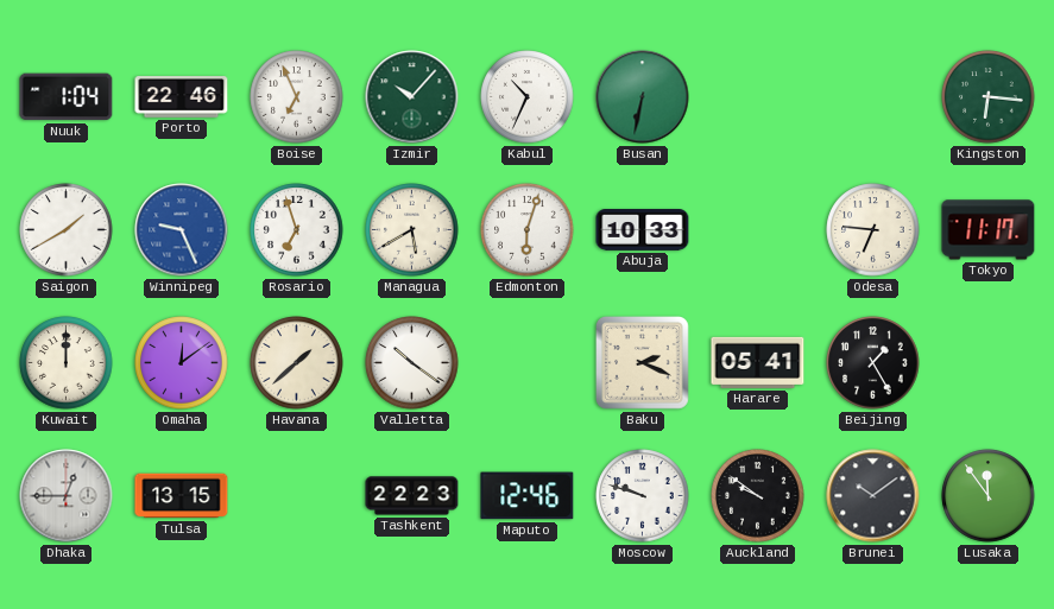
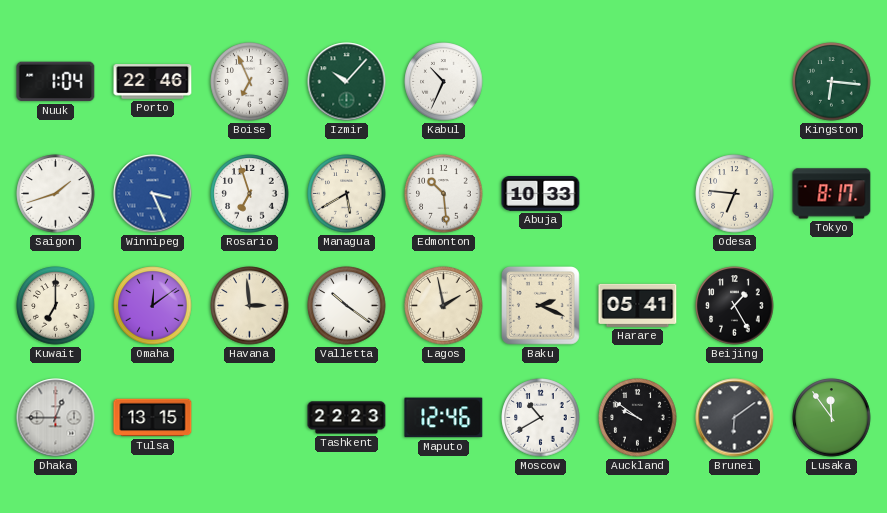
Busan: 6:32 -> none (643, 97)
Saigon: 1:40 -> 1:42 (56, 194)
Winnipeg: 9:26 -> 3:26 (153, 194)
Edmonton: 6:03 -> 10:29 (444, 194)
Tokyo: 11:17 -> 8:17 (832, 194)
Kuwait: 12:00 -> 7:00 (56, 306)
Havana: 1:38 -> 2:59 (250, 306)
Lagos: none -> 1:58 (444, 306)
Moscow: 9:48 -> 10:40 (541, 418)
Brunei: 10:09 -> 6:09 (735, 418)
